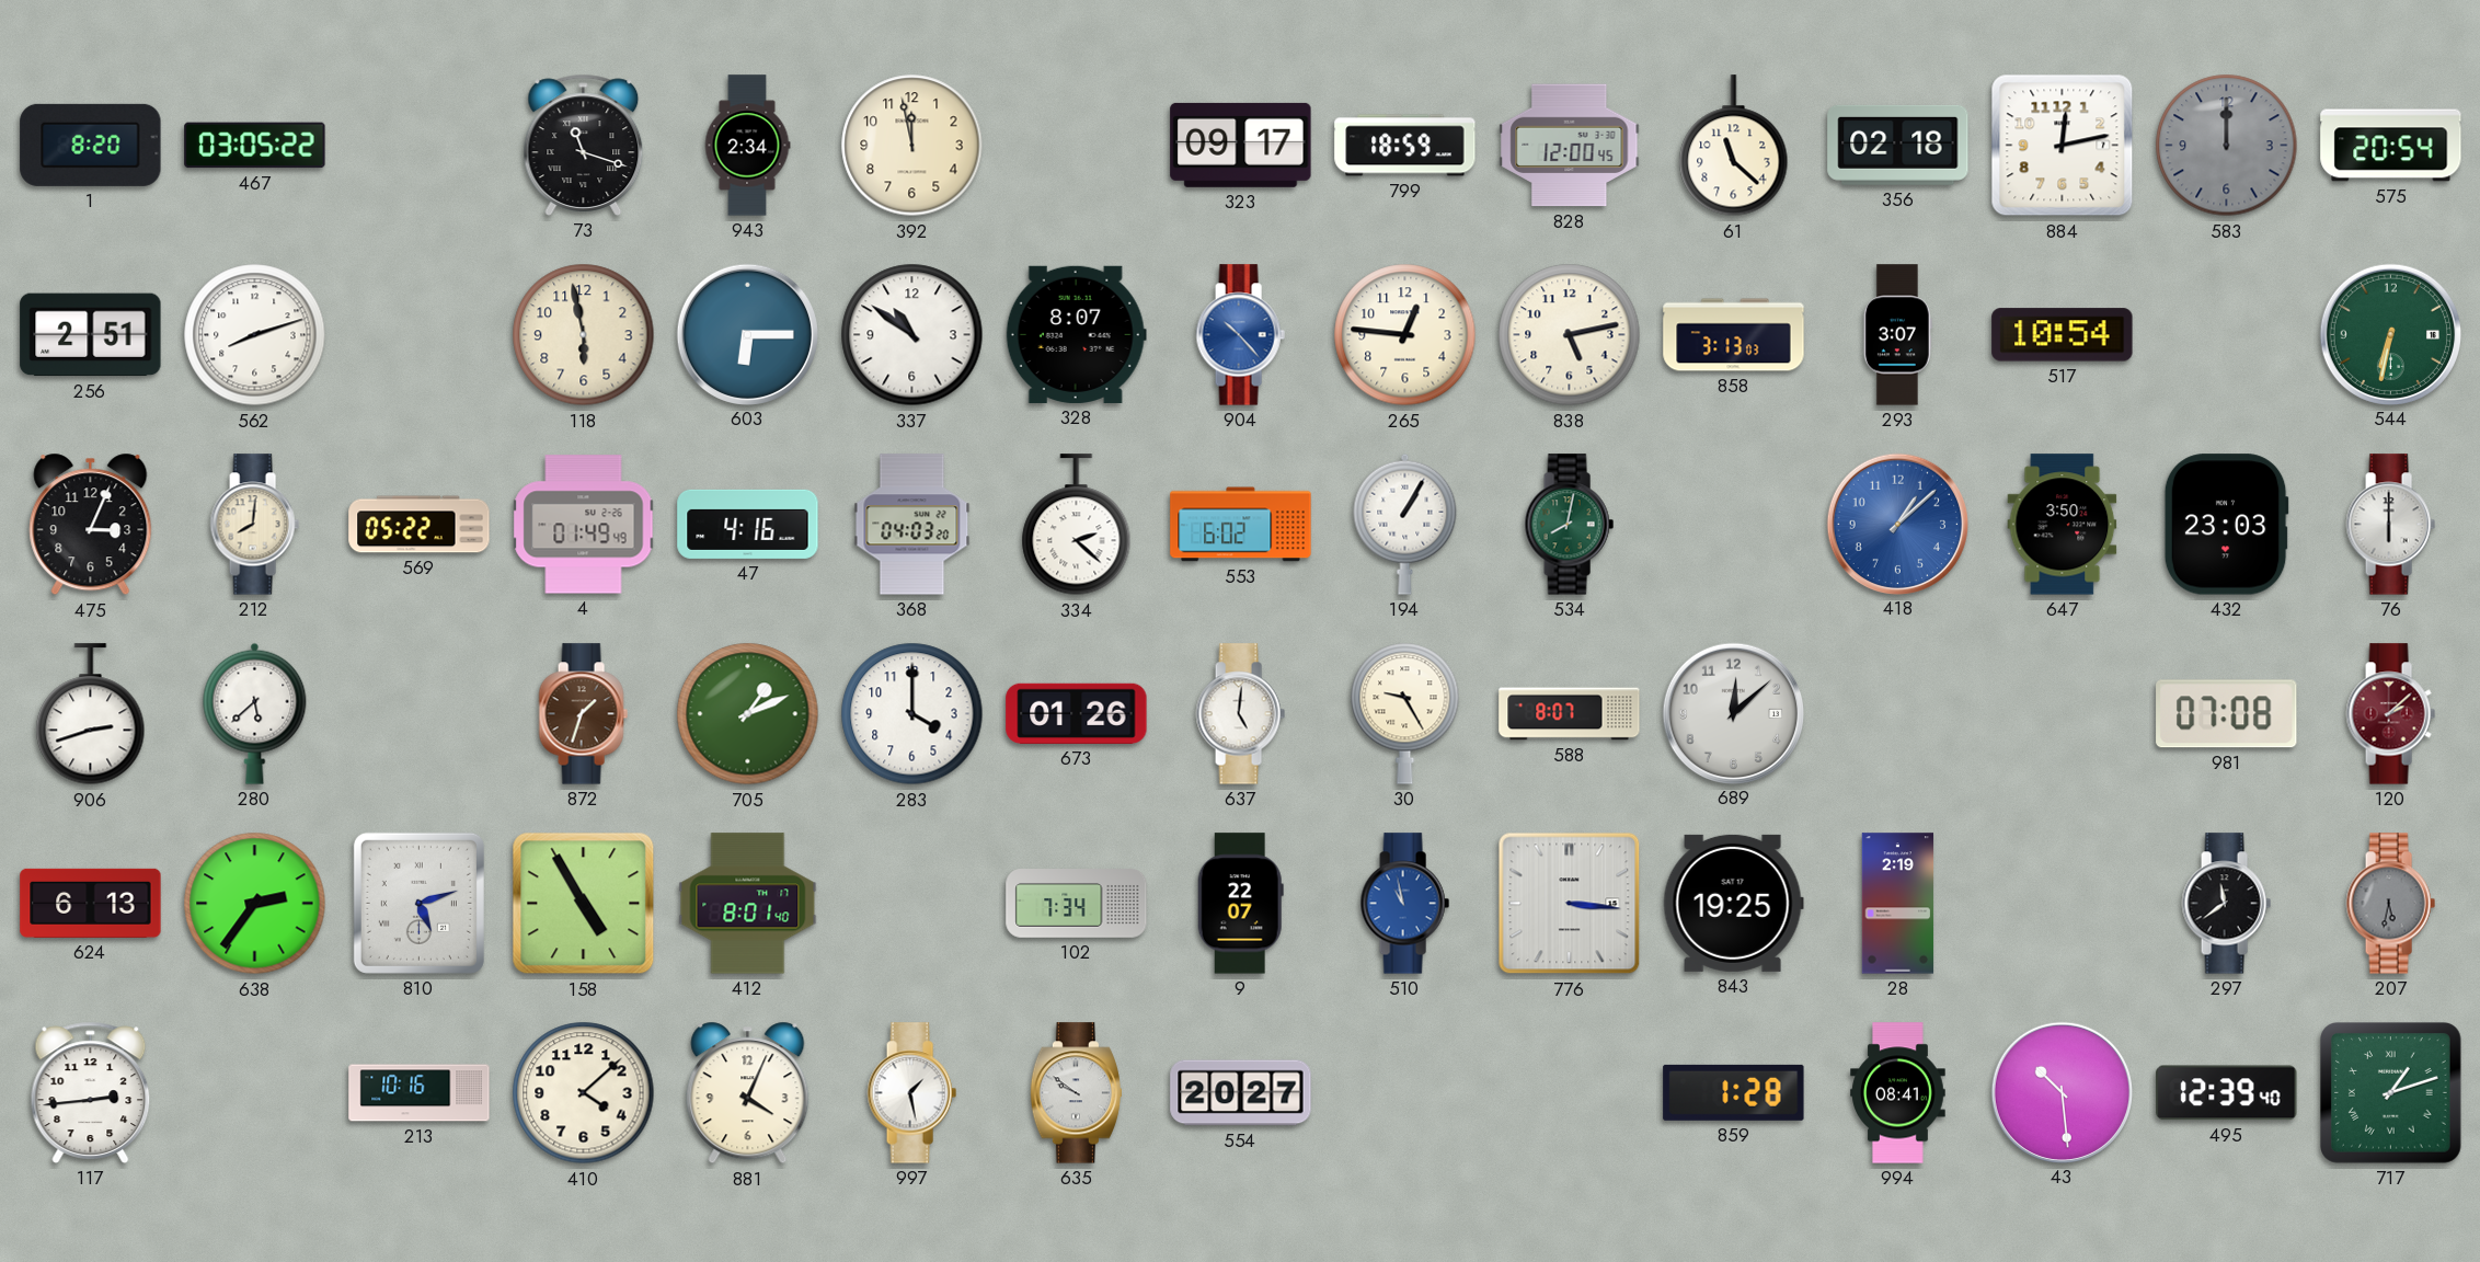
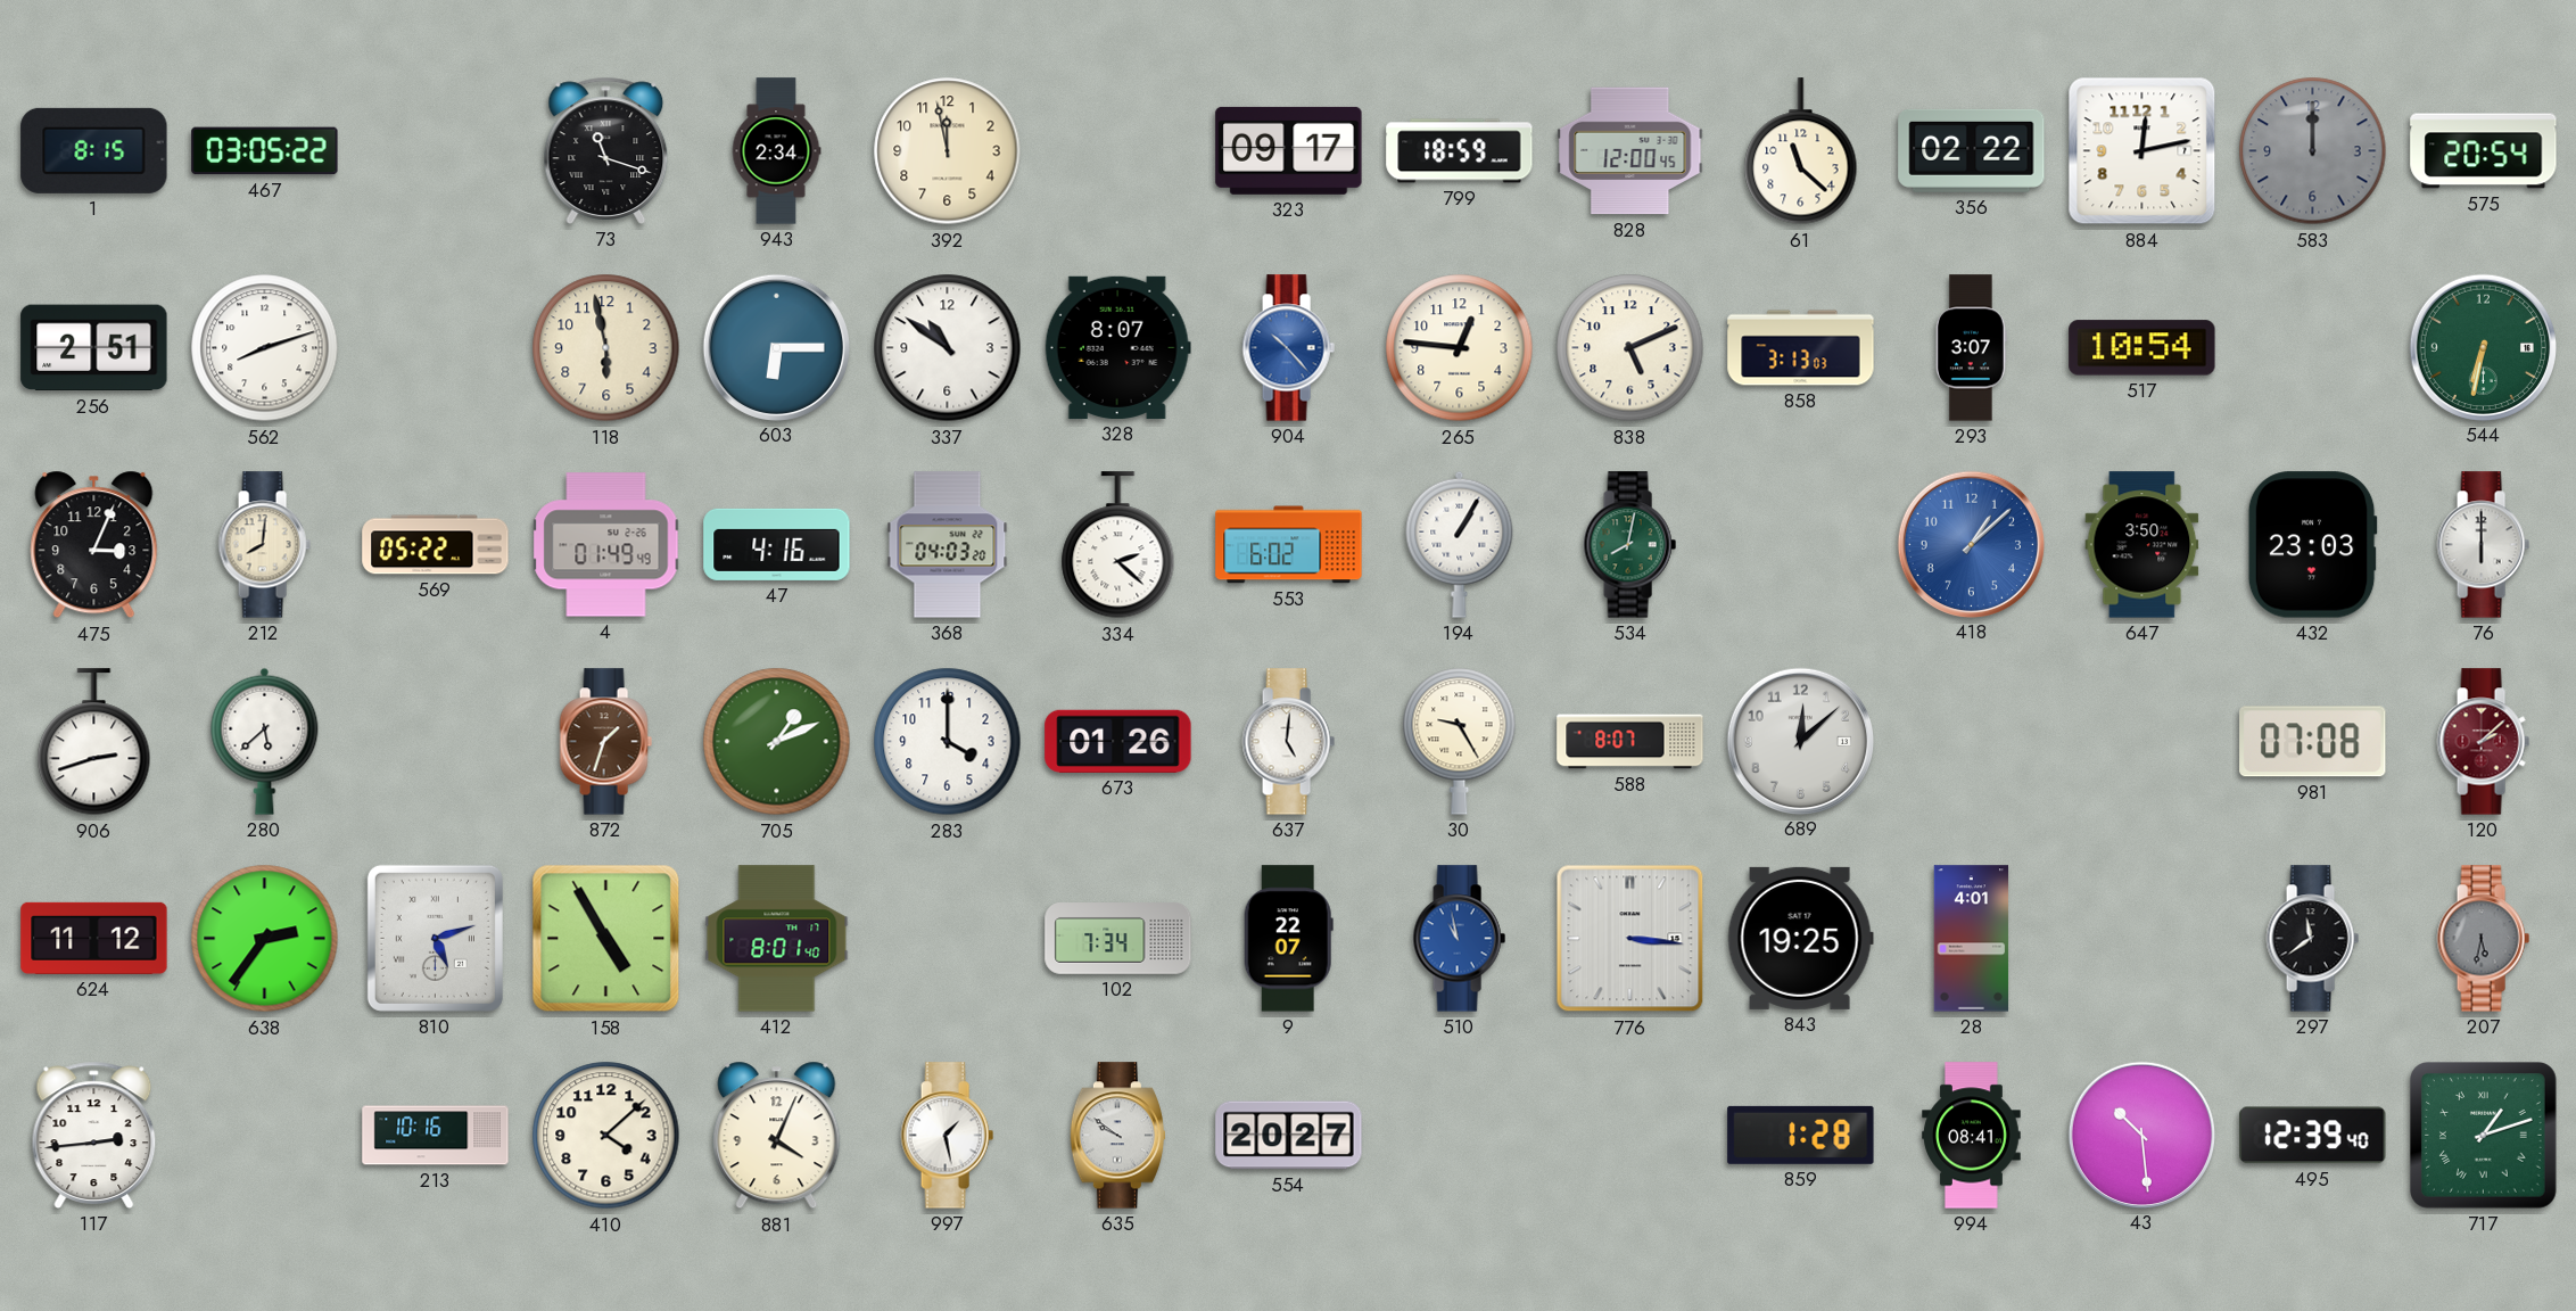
1: 8:20 -> 8:15 (94, 150)
356: 02:18 -> 02:22 (1972, 150)
838: 5:13 -> 5:11 (1630, 348)
624: 6:13 -> 11:12 (94, 938)
28: 2:19 -> 4:01 (1972, 939)
